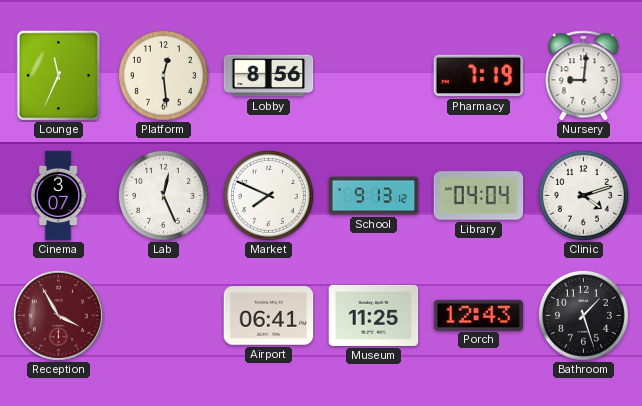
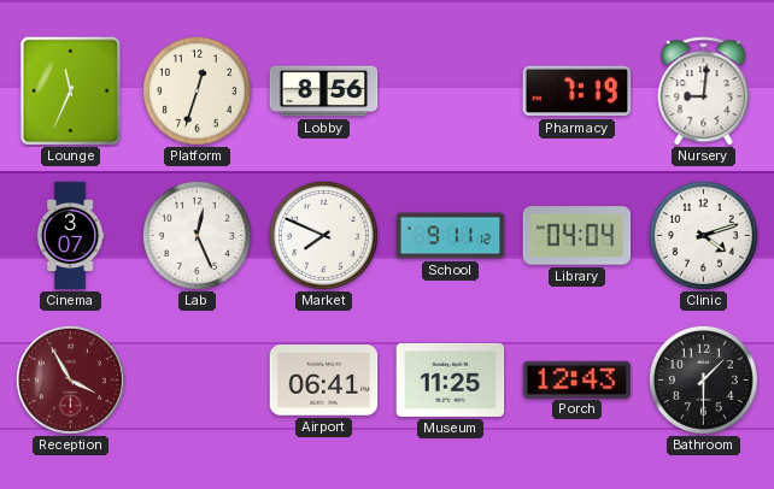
Platform: 12:29 -> 12:33 (197, 90)
School: 9:13 -> 9:11 (451, 236)
Bathroom: 1:27 -> 1:30 (703, 379)
